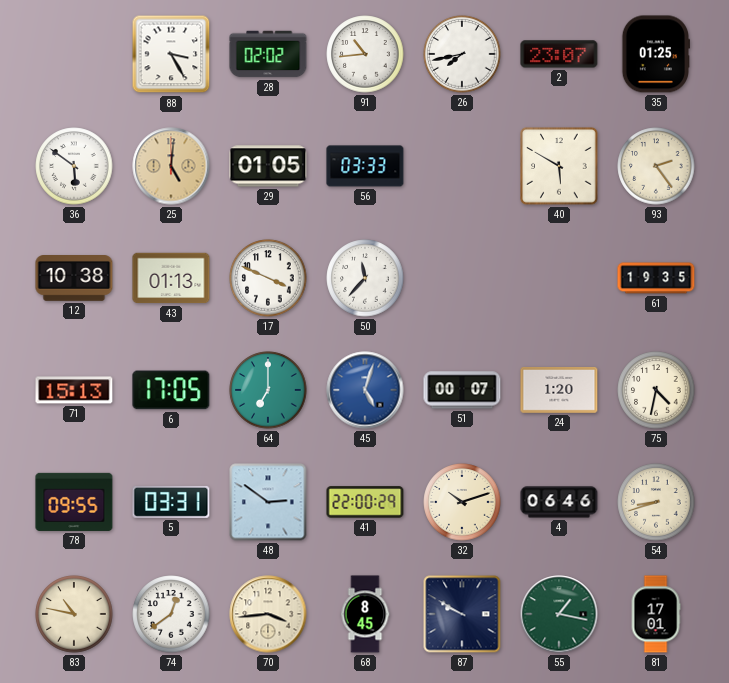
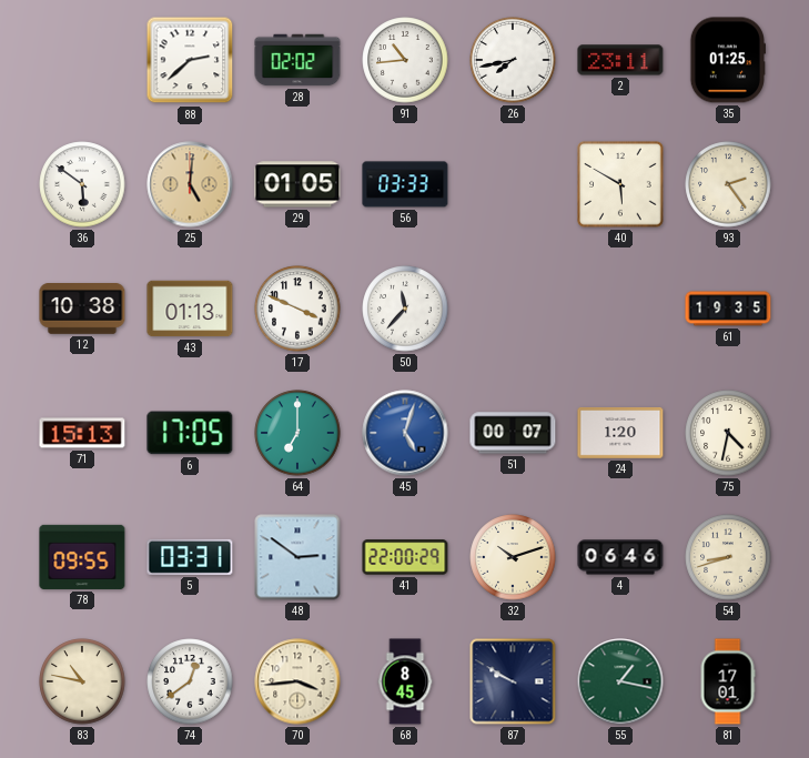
88: 3:25 -> 2:38 (190, 60)
2: 23:07 -> 23:11 (620, 60)
